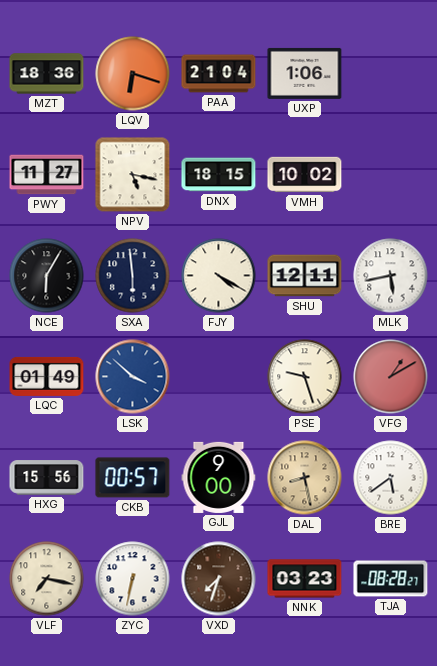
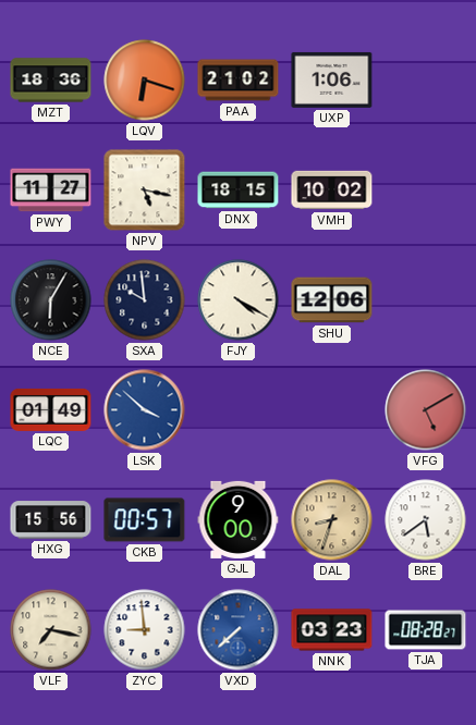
PAA: 21:04 -> 21:02 (239, 81)
SXA: 5:59 -> 9:59 (145, 300)
SHU: 12:11 -> 12:06 (332, 300)
MLK: 5:43 -> none (391, 276)
PSE: 9:27 -> none (305, 377)
VFG: 1:10 -> 5:10 (426, 410)
DAL: 8:28 -> 8:33 (332, 520)
ZYC: 6:32 -> 8:59 (145, 630)
VXD: 7:33 -> 7:38 (239, 630)
VXD dial: brown -> blue (239, 630)
